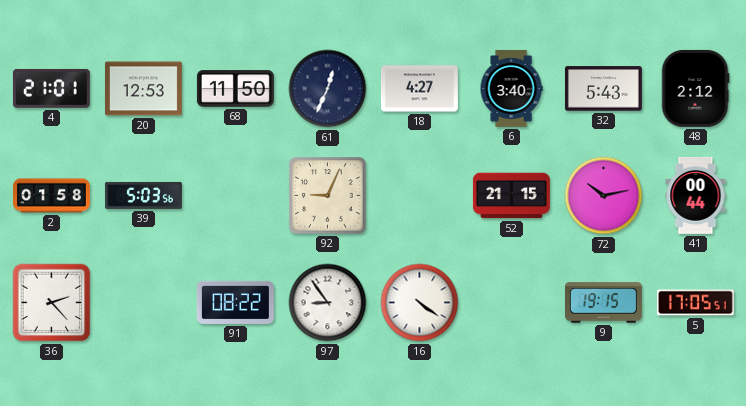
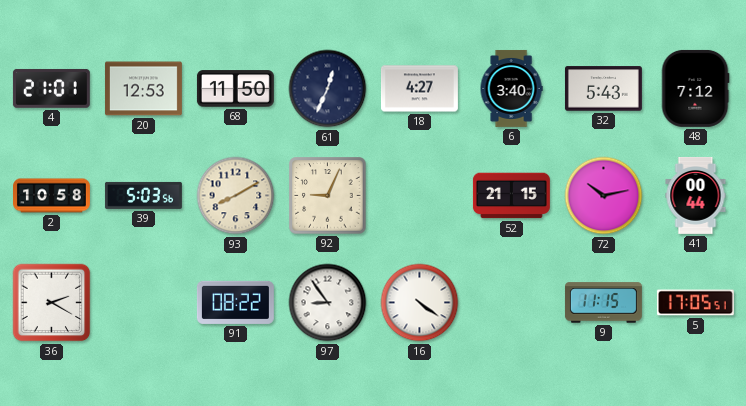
48: 2:12 -> 7:12 (695, 88)
2: 01:58 -> 10:58 (52, 196)
93: none -> 8:10 (236, 196)
36: 2:23 -> 2:20 (52, 303)
9: 19:15 -> 11:15 (603, 303)
